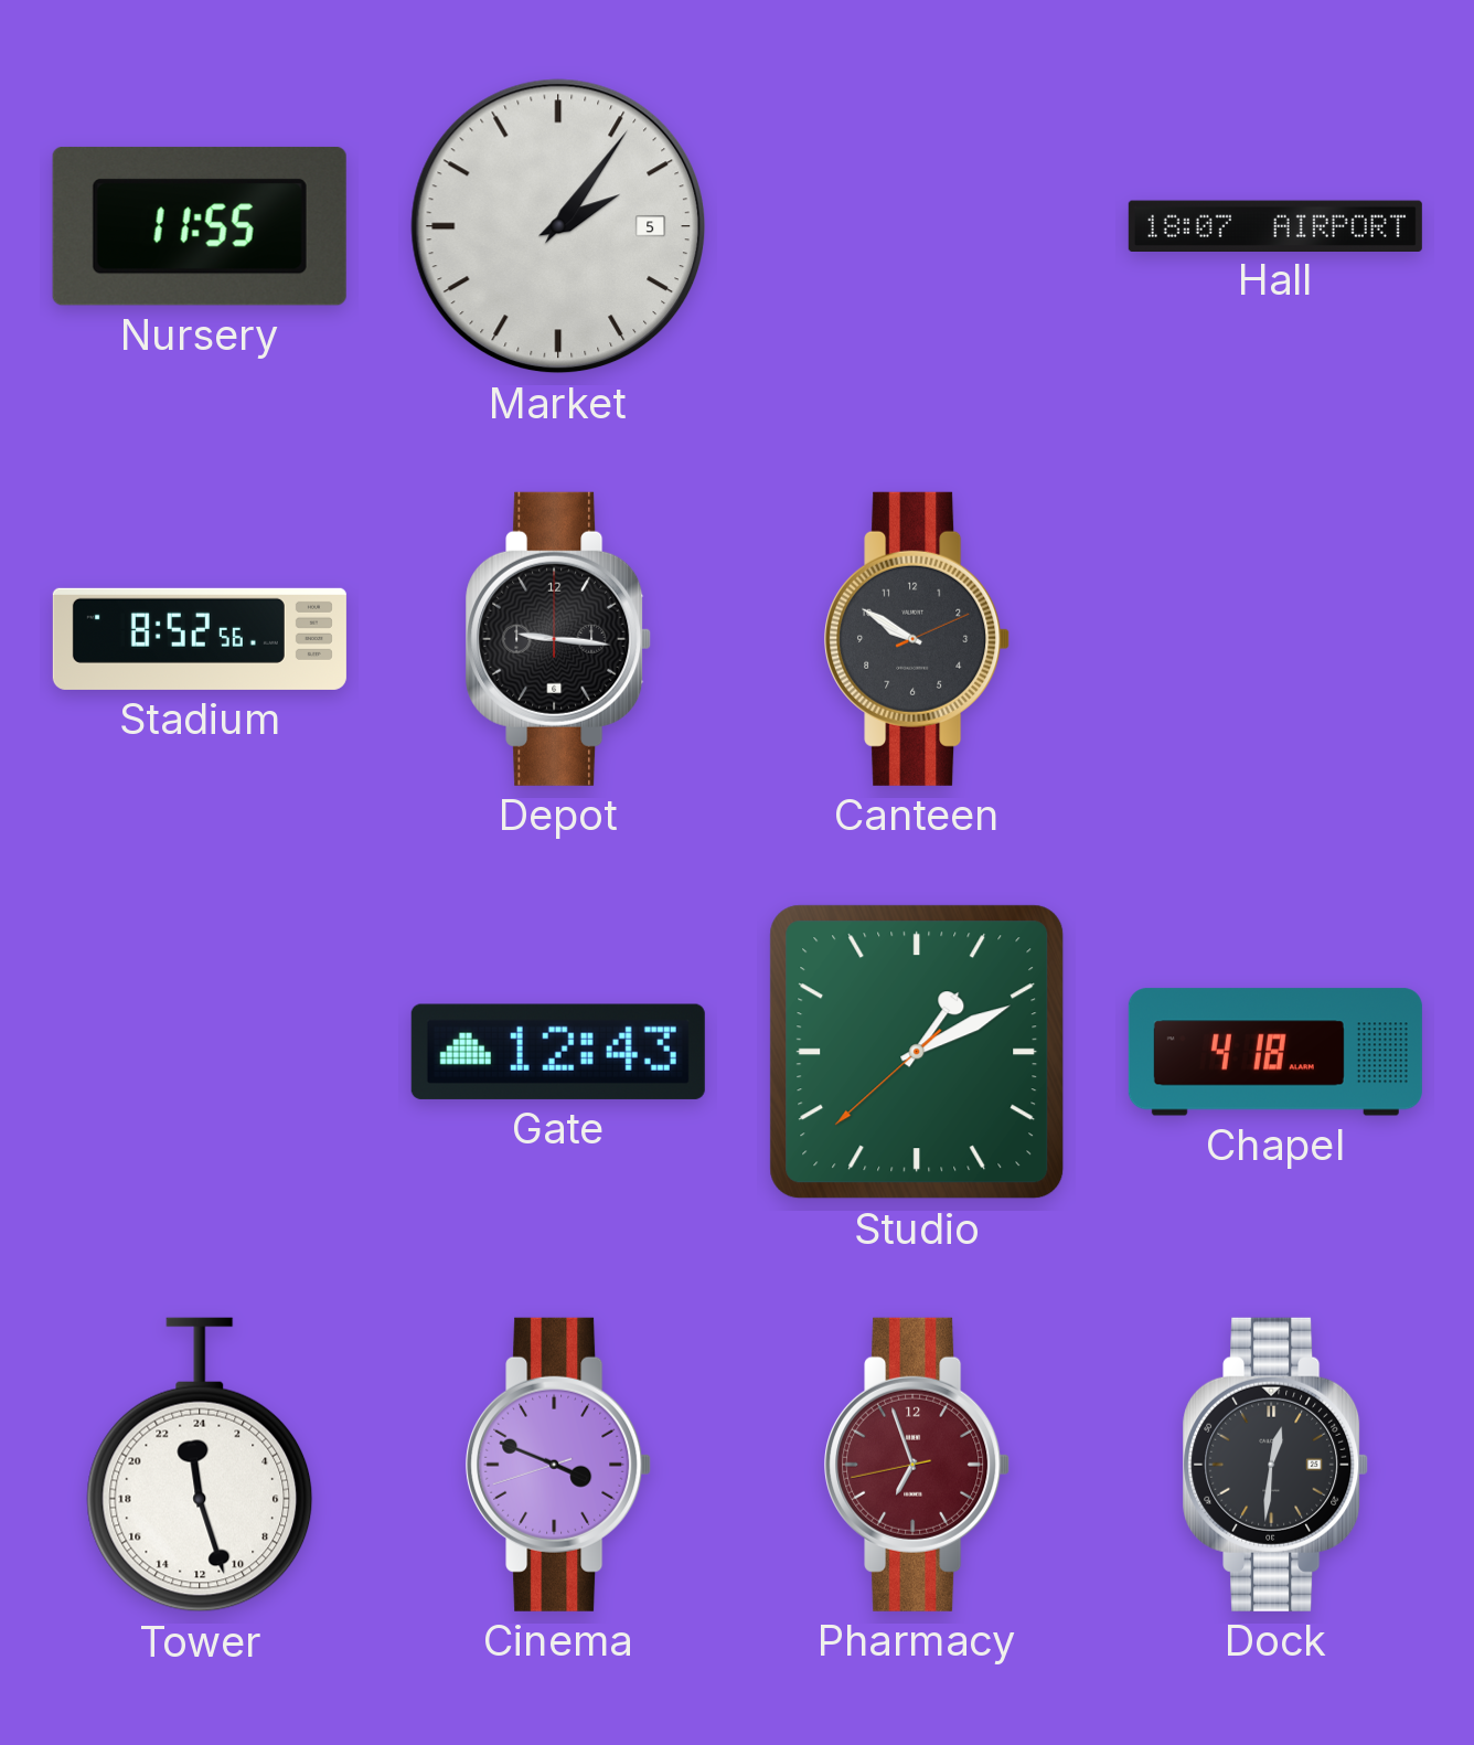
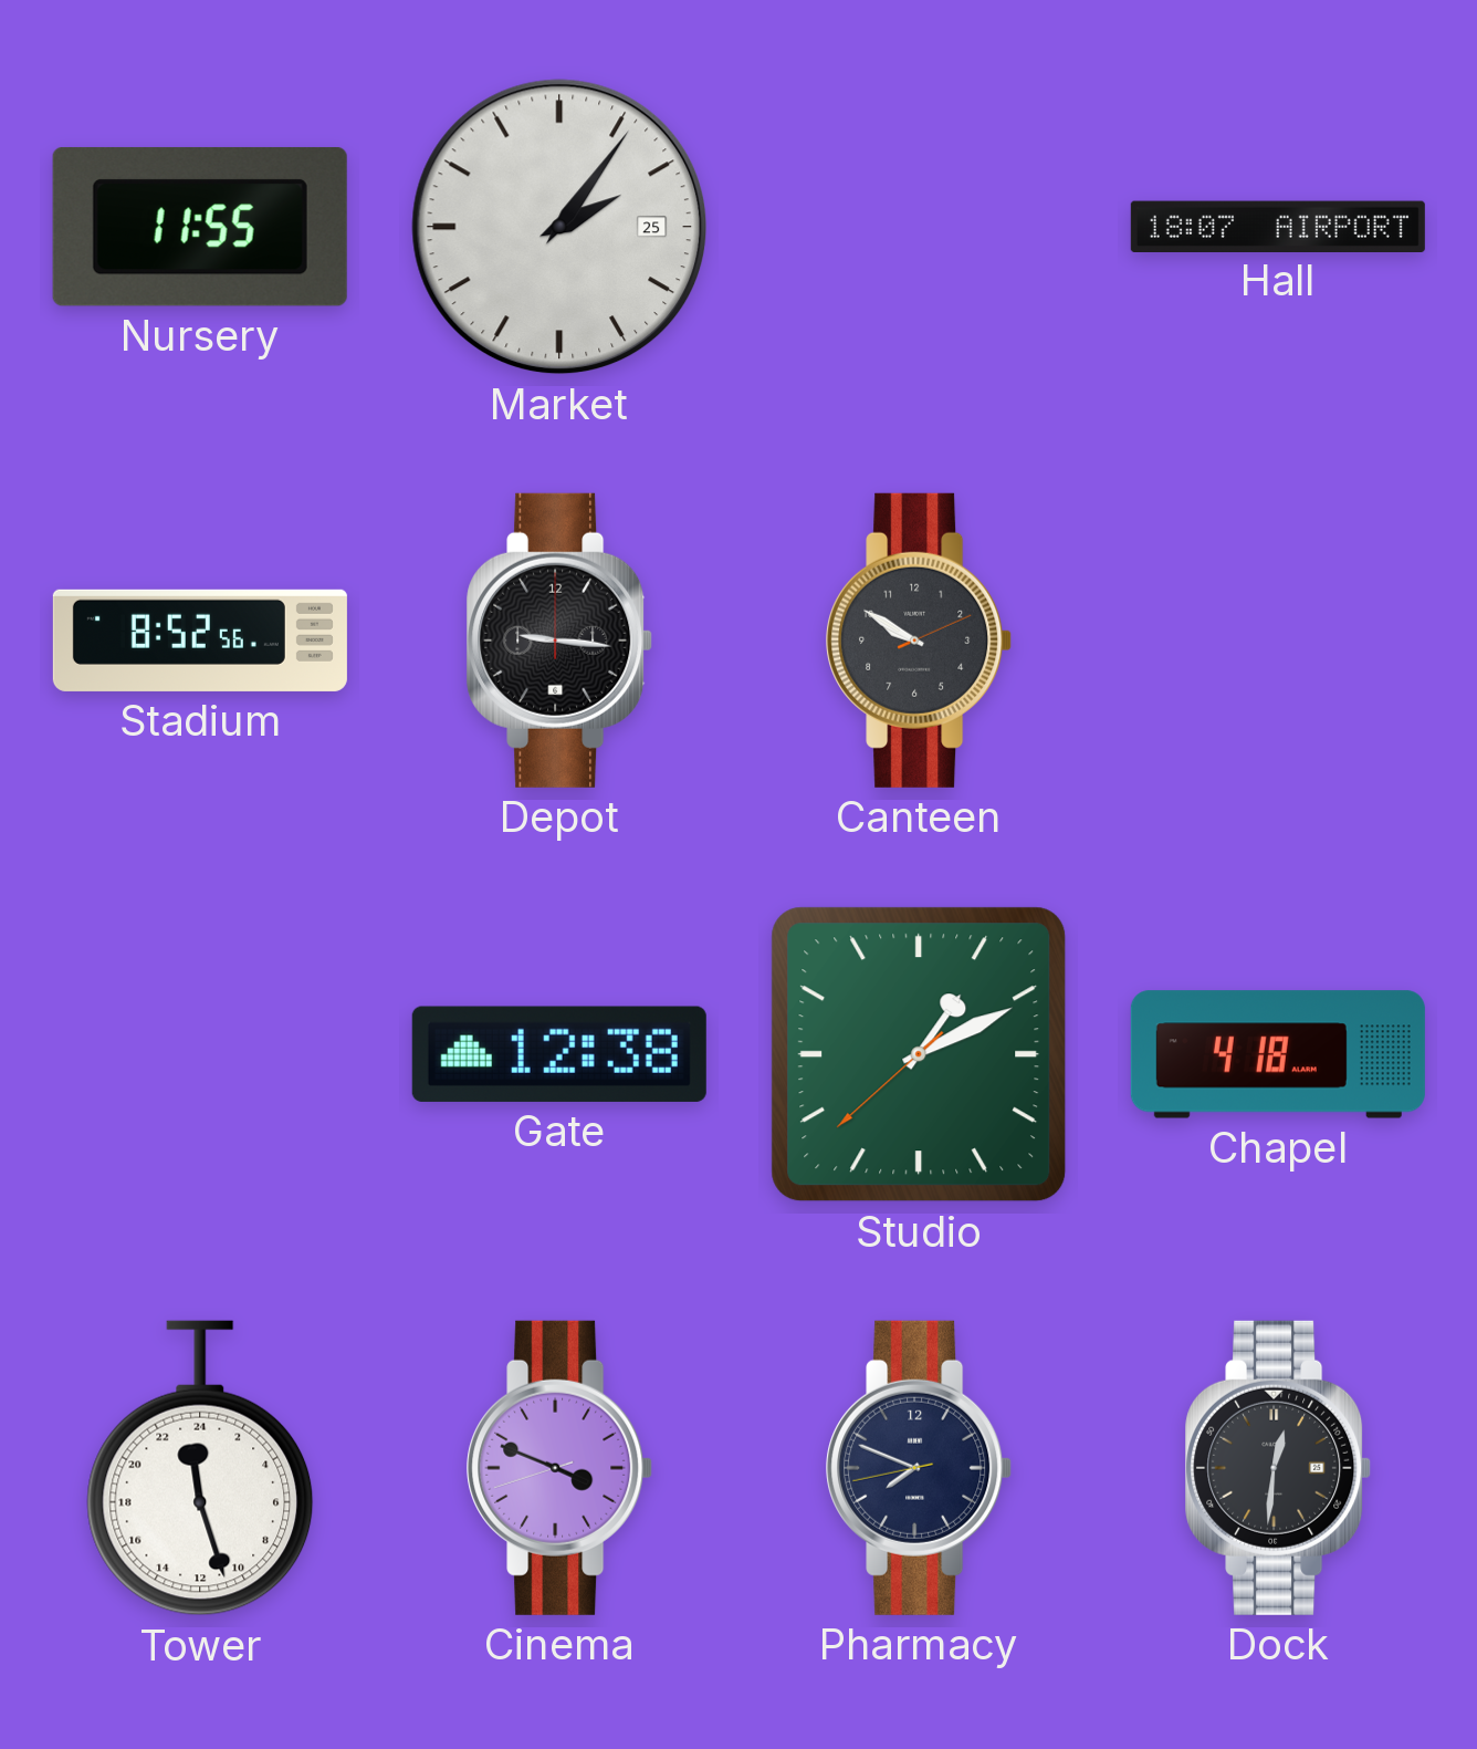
Market date: 5 -> 25 (559, 227)
Gate: 12:43 -> 12:38 (559, 1054)
Pharmacy: 6:56 -> 7:48 (919, 1468)
Pharmacy dial: burgundy -> navy (919, 1468)
